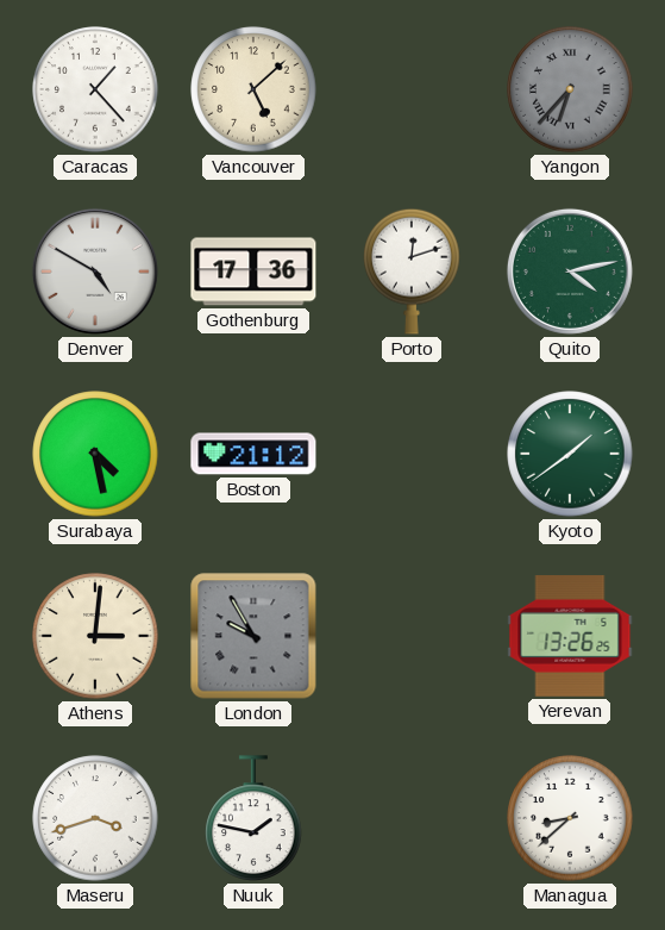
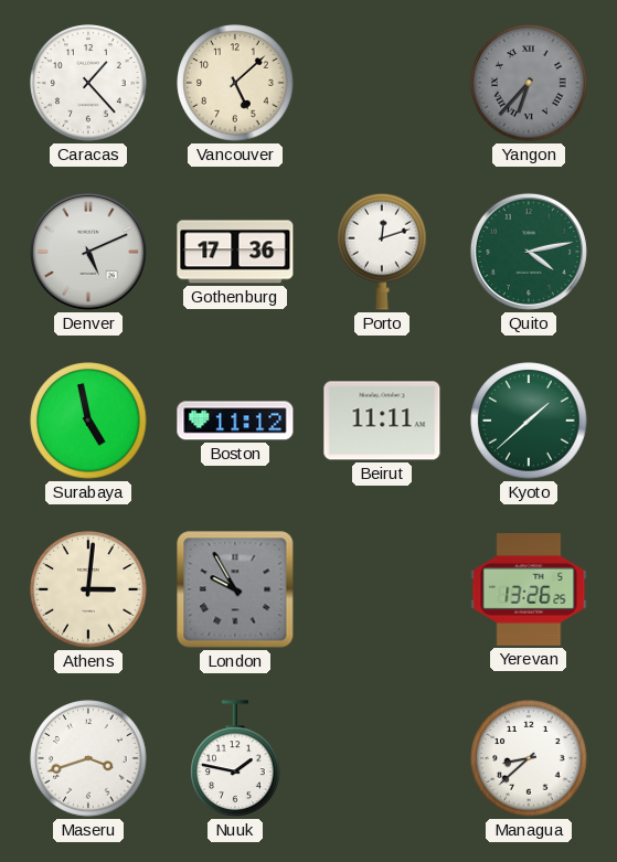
Denver: 4:50 -> 5:11 (88, 252)
Surabaya: 4:28 -> 4:58 (88, 421)
Boston: 21:12 -> 11:12 (235, 421)
Beirut: none -> 11:11 (382, 421)
Kyoto: 1:39 -> 1:38 (529, 421)
